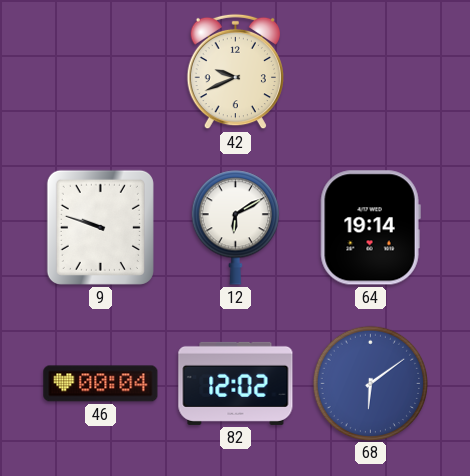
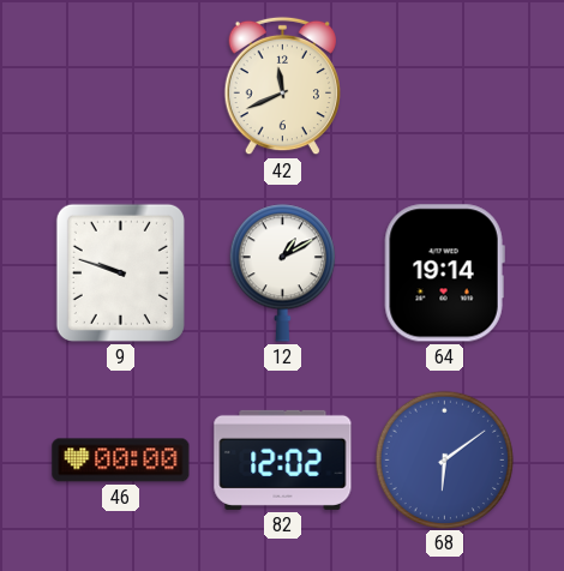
42: 9:41 -> 11:41 (282, 86)
12: 6:10 -> 1:10 (282, 274)
46: 00:04 -> 00:00 (121, 461)
